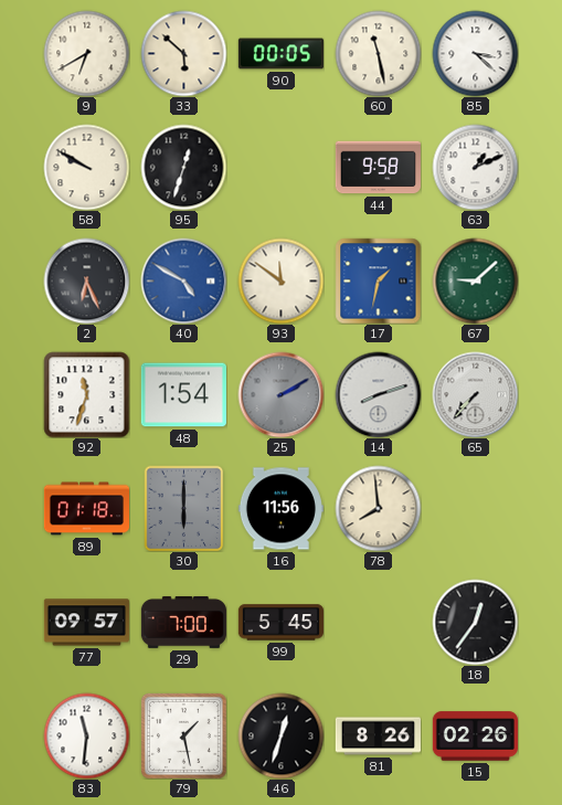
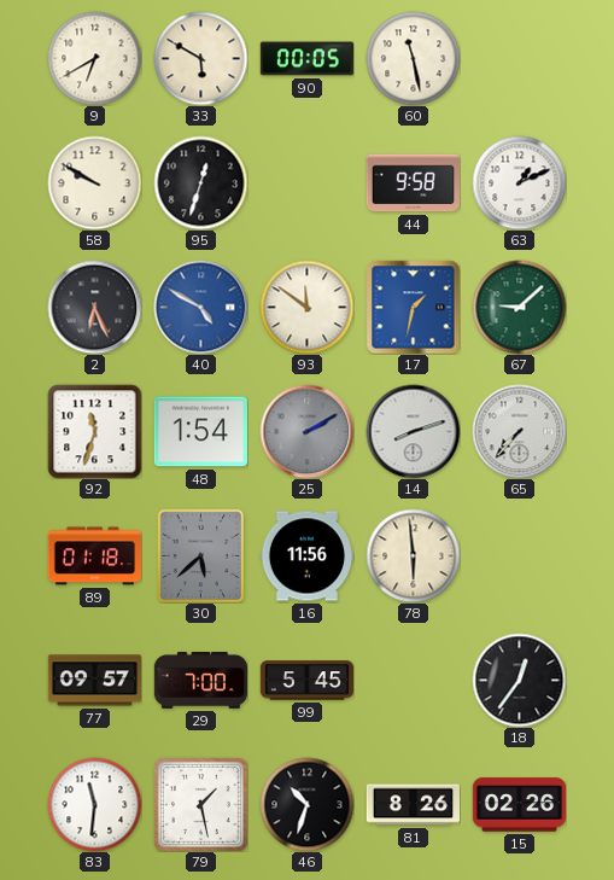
33: 5:52 -> 5:50 (200, 58)
85: 3:22 -> none (475, 53)
30: 6:00 -> 5:38 (201, 555)
78: 7:59 -> 5:59 (413, 555)
46: 12:33 -> 10:33 (306, 804)
